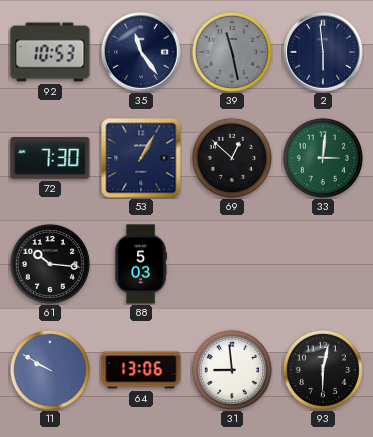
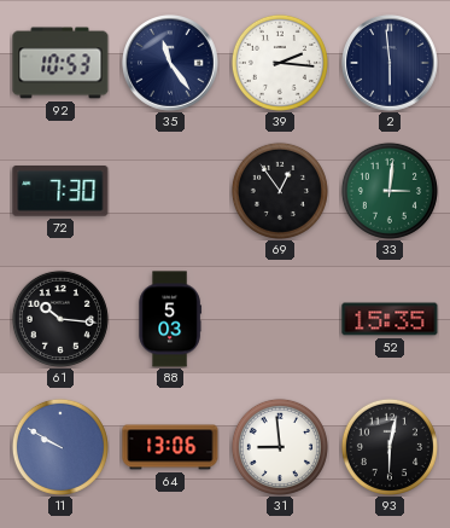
39: 11:28 -> 2:16 (280, 63)
39 dial: grey -> white (280, 63)
53: 1:05 -> none (141, 158)
69: 12:52 -> 12:54 (280, 191)
52: none -> 15:35 (390, 319)
